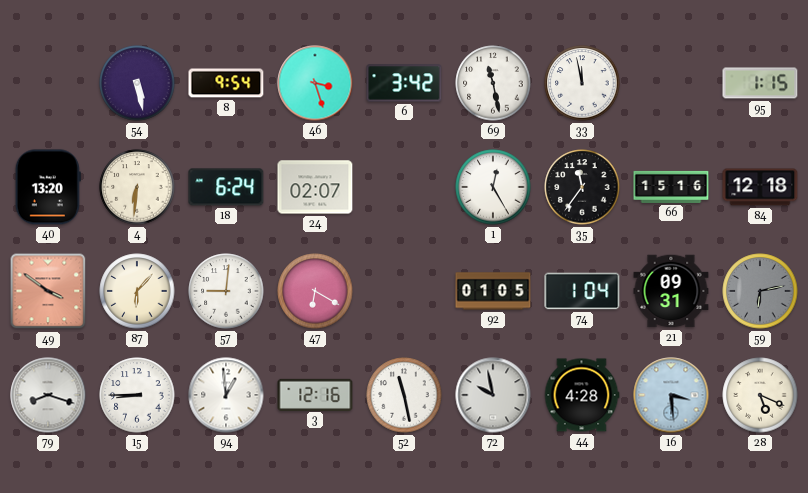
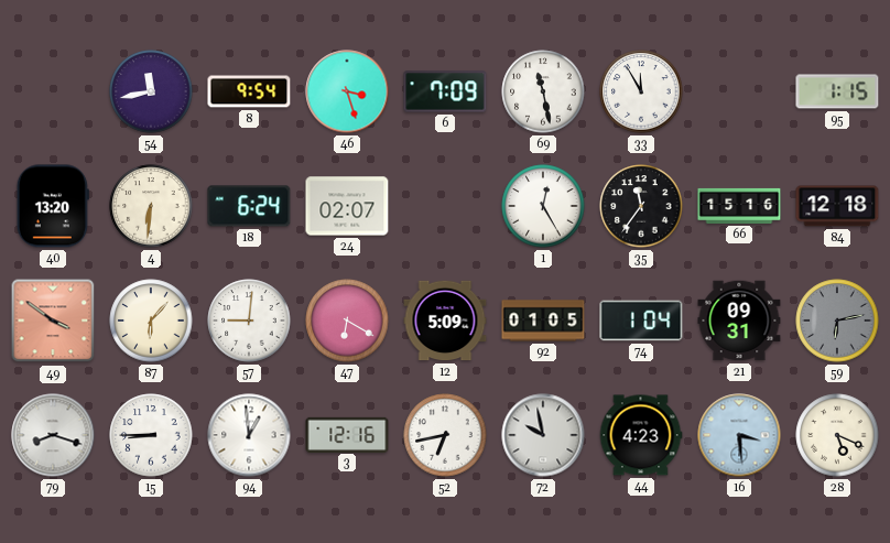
54: 5:28 -> 11:43 (151, 91)
6: 3:42 -> 7:09 (445, 91)
33: 11:58 -> 11:55 (641, 91)
12: none -> 5:09 (445, 321)
52: 11:28 -> 6:43 (445, 435)
44: 4:28 -> 4:23 (641, 435)
